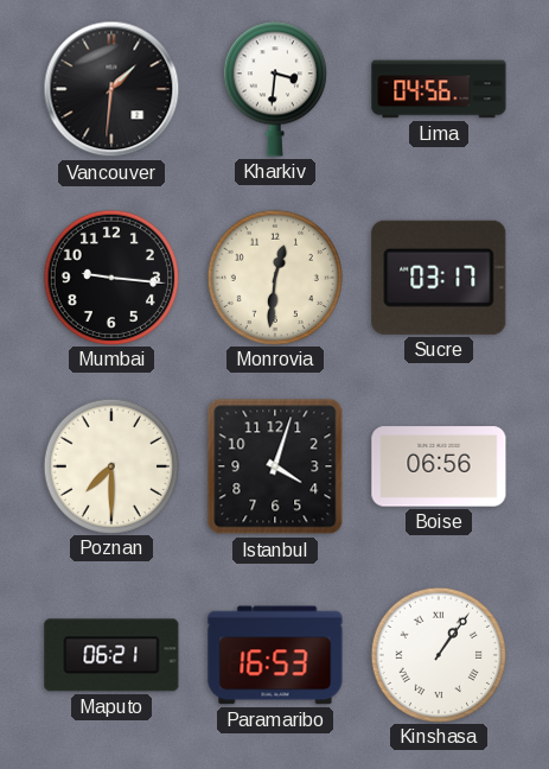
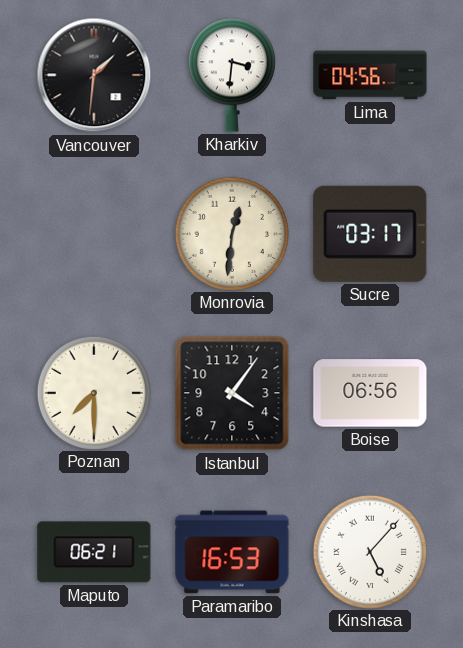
Mumbai: 9:16 -> none (110, 277)
Istanbul: 4:03 -> 4:06 (232, 393)
Kinshasa: 1:06 -> 5:07 (369, 551)
